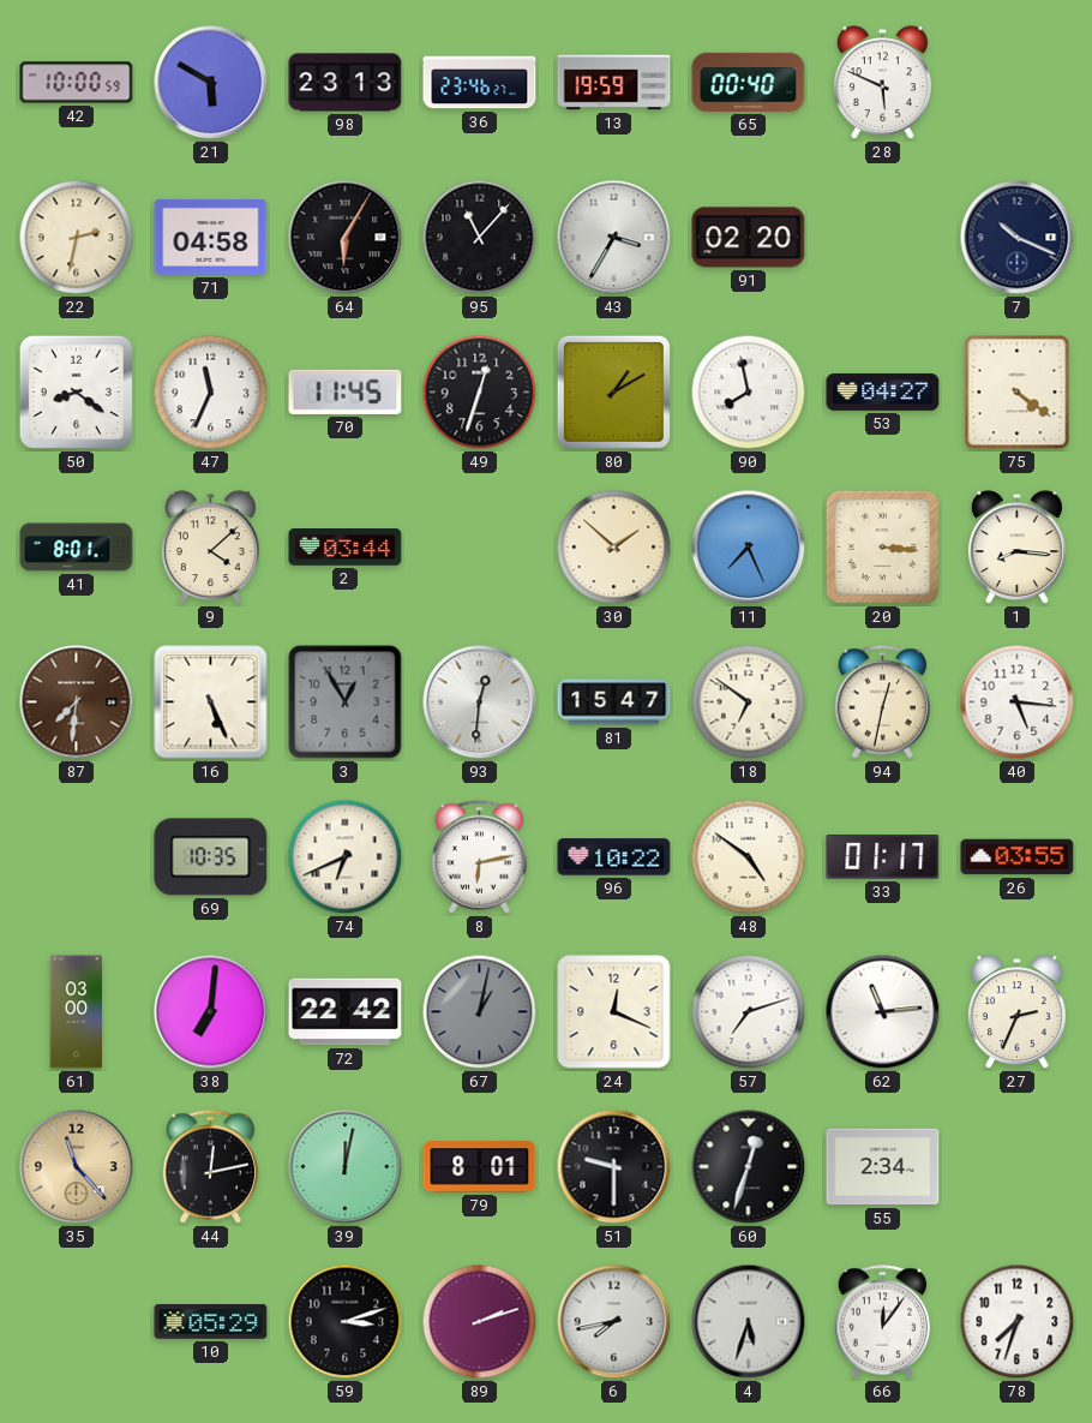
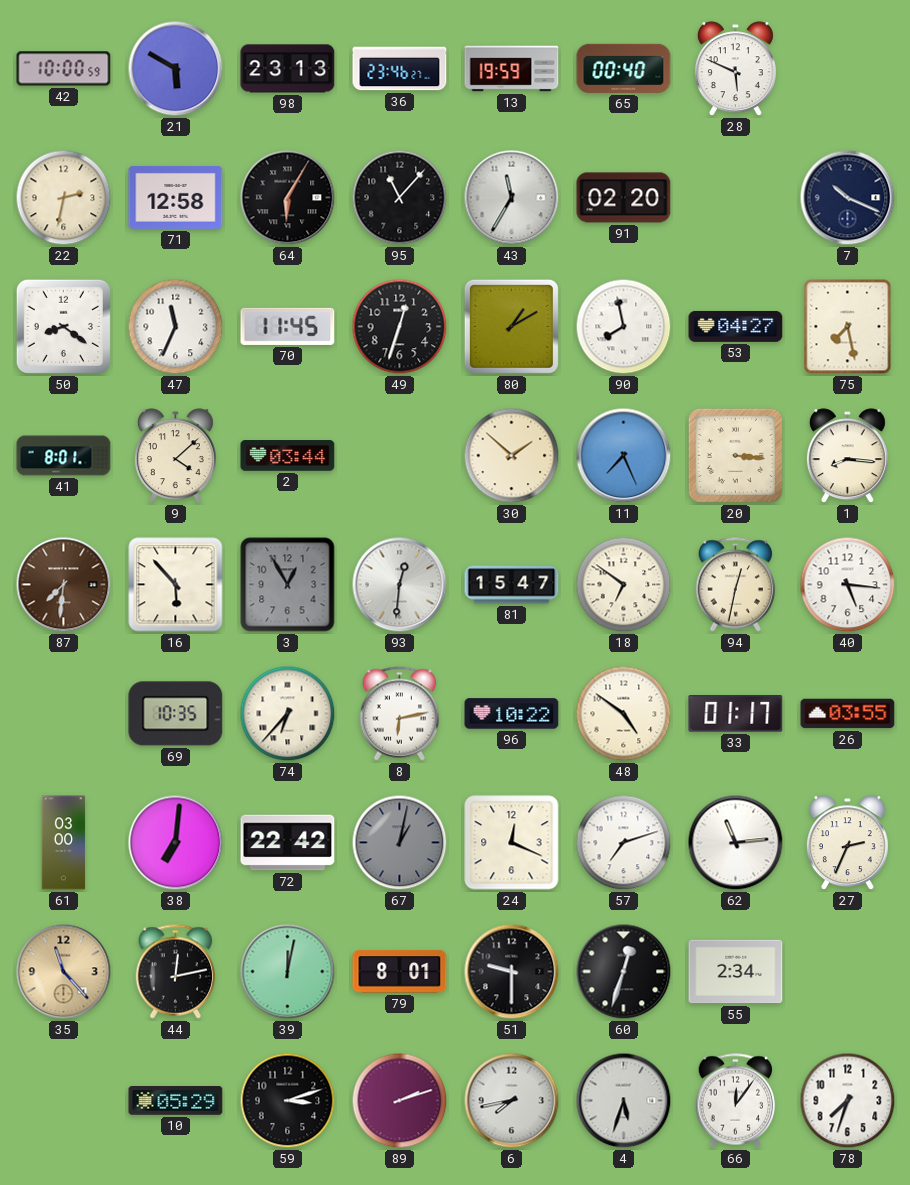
71: 04:58 -> 12:58 (176, 197)
43: 3:35 -> 11:35 (512, 198)
75: 4:21 -> 7:28 (848, 327)
16: 5:26 -> 5:53 (176, 585)
74: 6:41 -> 6:37 (288, 714)
